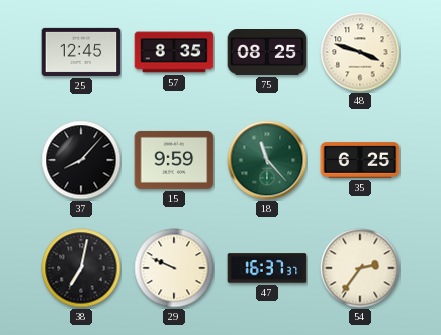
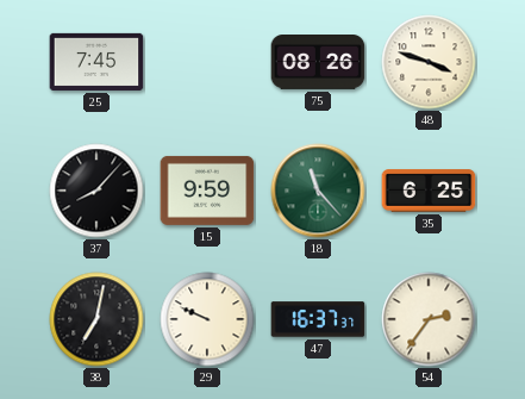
25: 12:45 -> 7:45 (96, 62)
57: 8:35 -> none (174, 52)
75: 08:25 -> 08:26 (318, 63)
